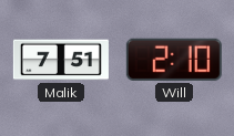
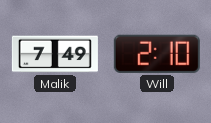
Malik: 7:51 -> 7:49 (55, 54)
